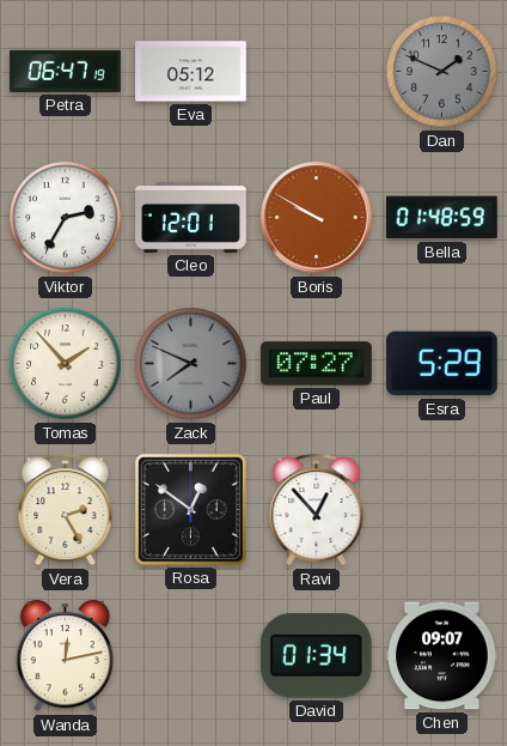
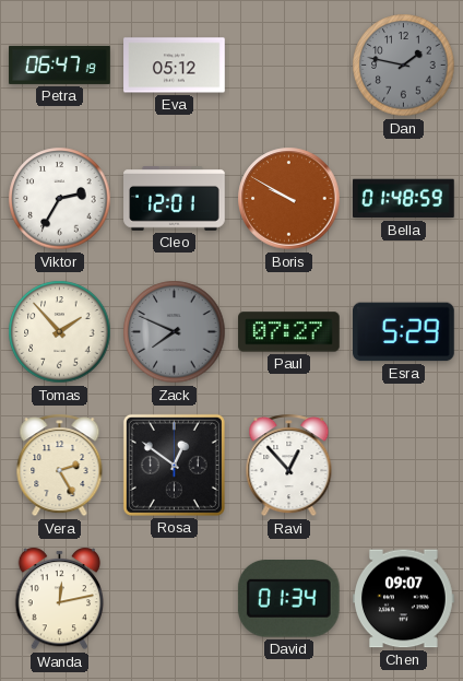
Dan: 1:49 -> 1:47 (404, 66)
